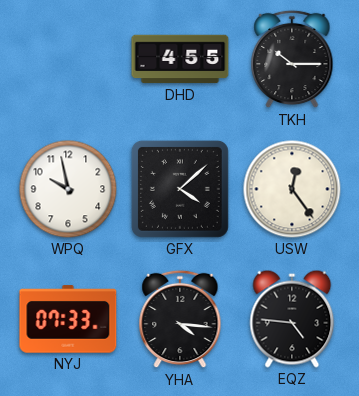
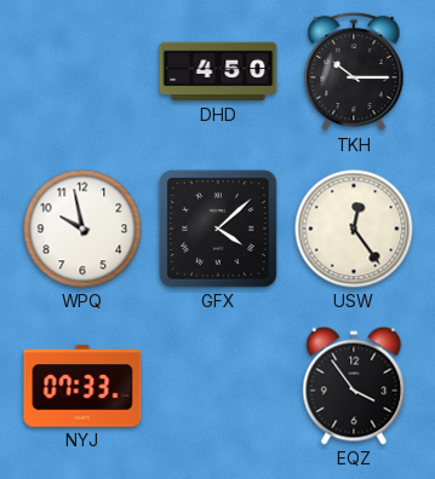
DHD: 4:55 -> 4:50 (218, 71)
YHA: 4:16 -> none (180, 319)
EQZ: 4:46 -> 3:54 (354, 386)
